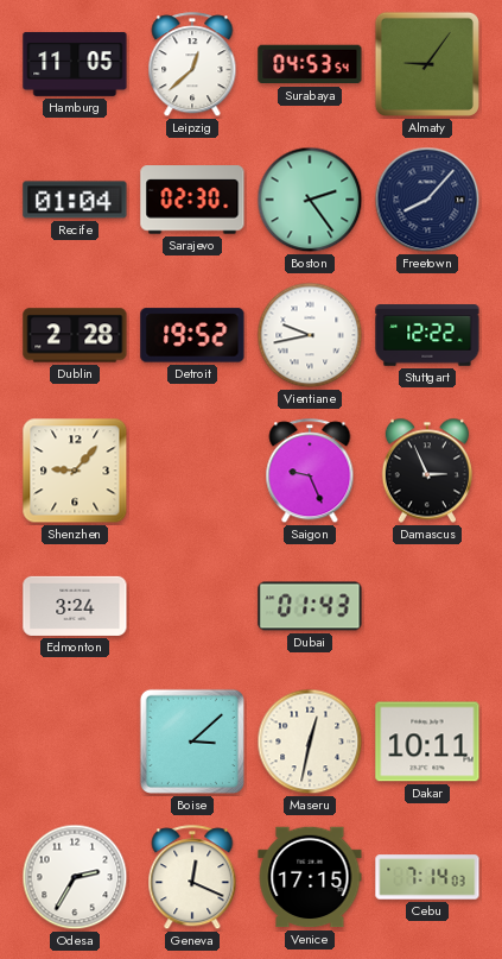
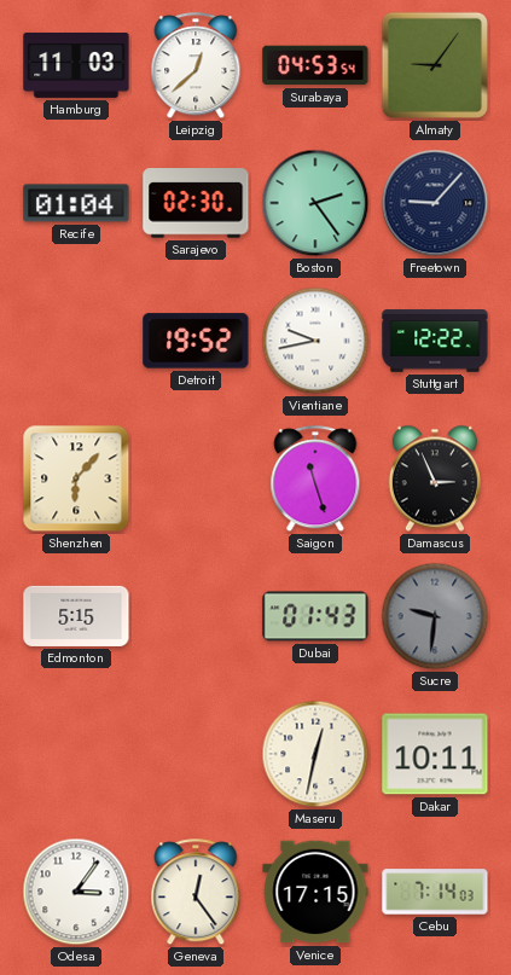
Hamburg: 11:05 -> 11:03 (76, 65)
Freetown: 8:07 -> 9:07 (435, 203)
Dublin: 2:28 -> none (75, 335)
Shenzhen: 9:07 -> 6:07 (76, 478)
Saigon: 9:26 -> 11:27 (315, 480)
Edmonton: 3:24 -> 5:15 (76, 616)
Sucre: none -> 9:31 (435, 616)
Boise: 3:08 -> none (192, 742)
Odesa: 2:35 -> 3:06 (76, 892)
Geneva: 12:19 -> 12:24 (196, 893)
